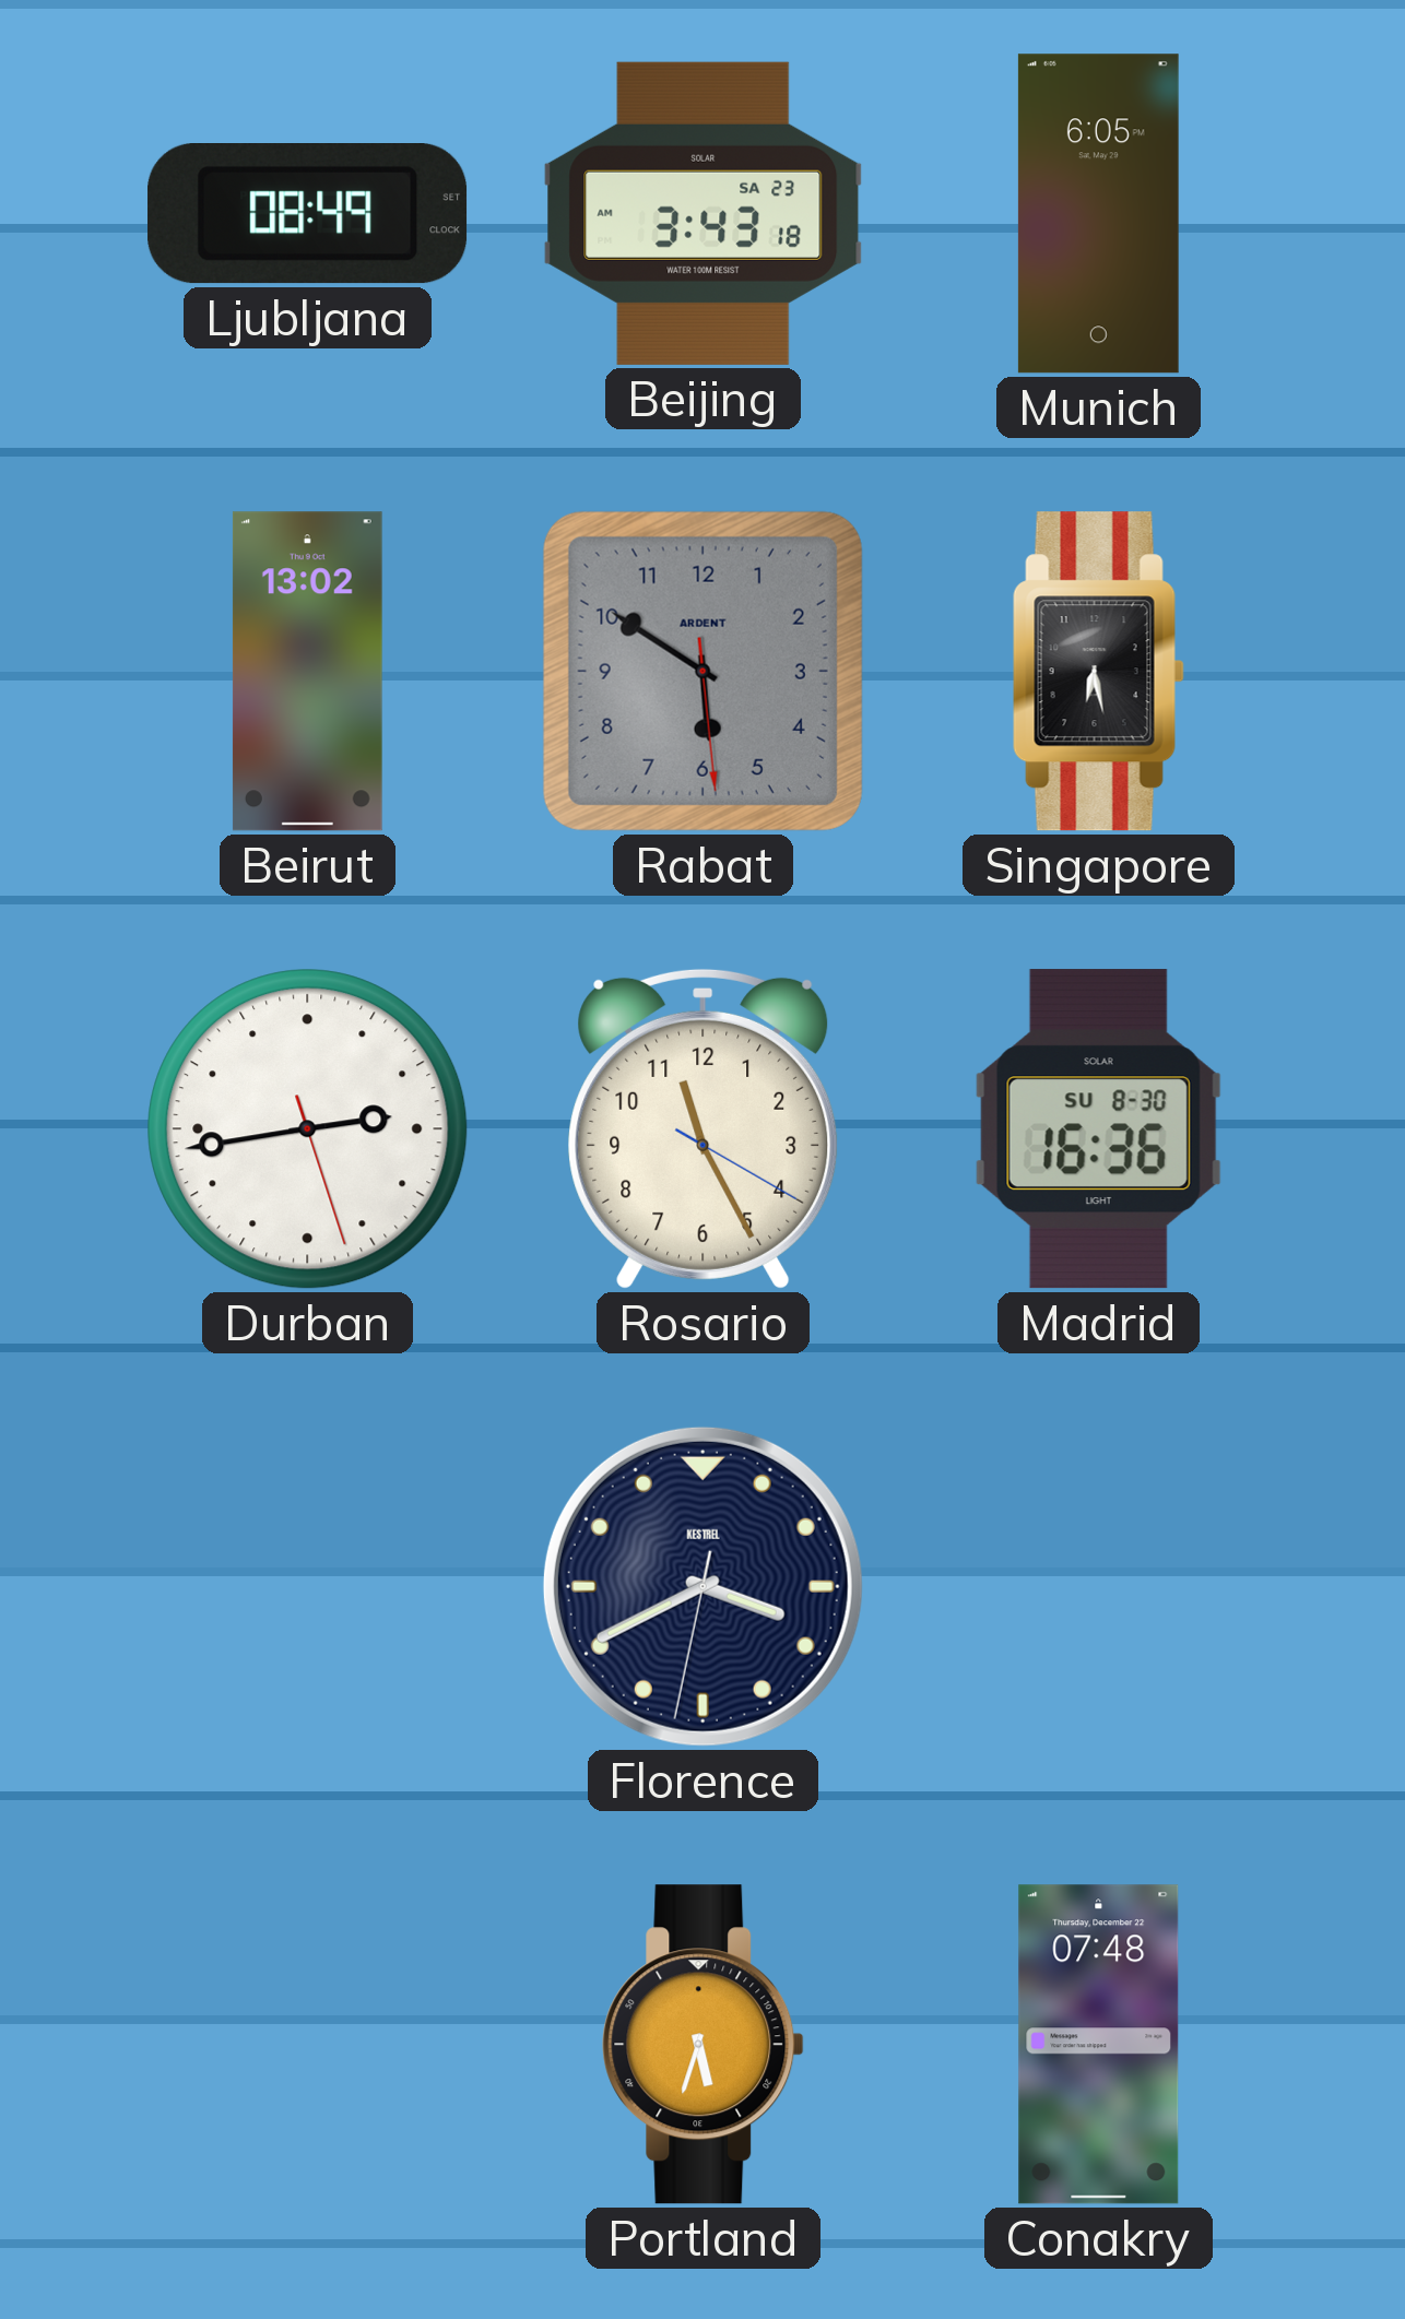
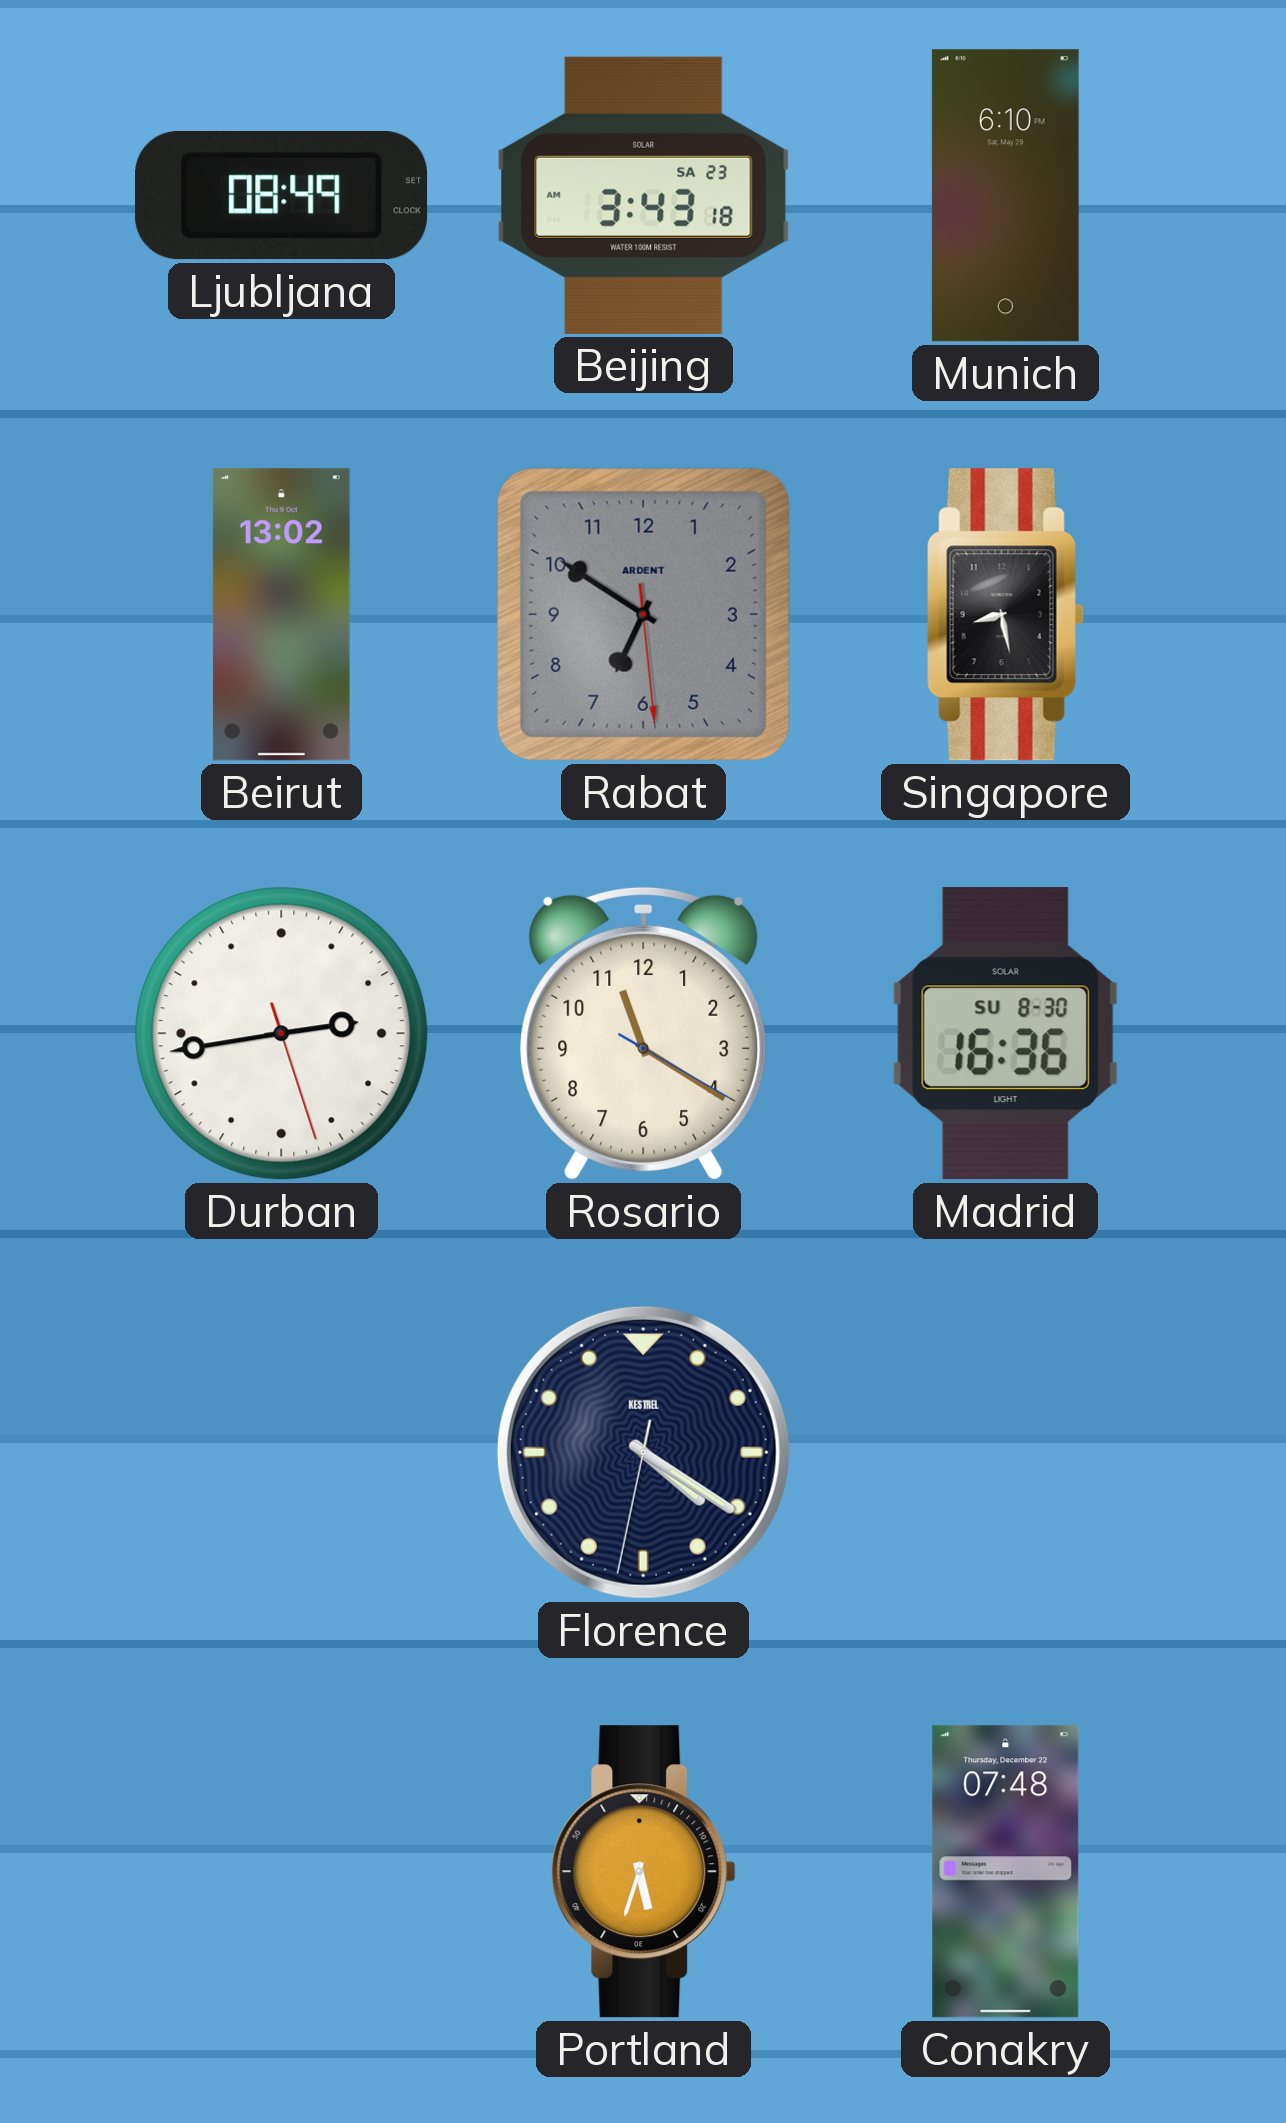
Munich: 6:05 -> 6:10 (1005, 196)
Rabat: 5:50 -> 6:50 (643, 614)
Singapore: 6:28 -> 8:28 (1005, 615)
Rosario: 11:25 -> 11:20 (644, 1033)
Florence: 3:40 -> 4:20 (643, 1452)
